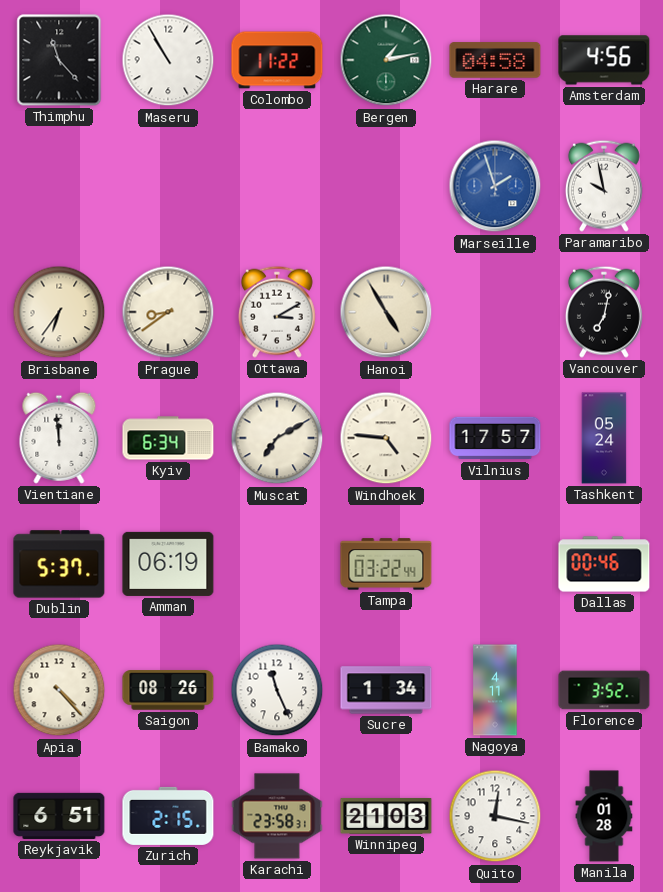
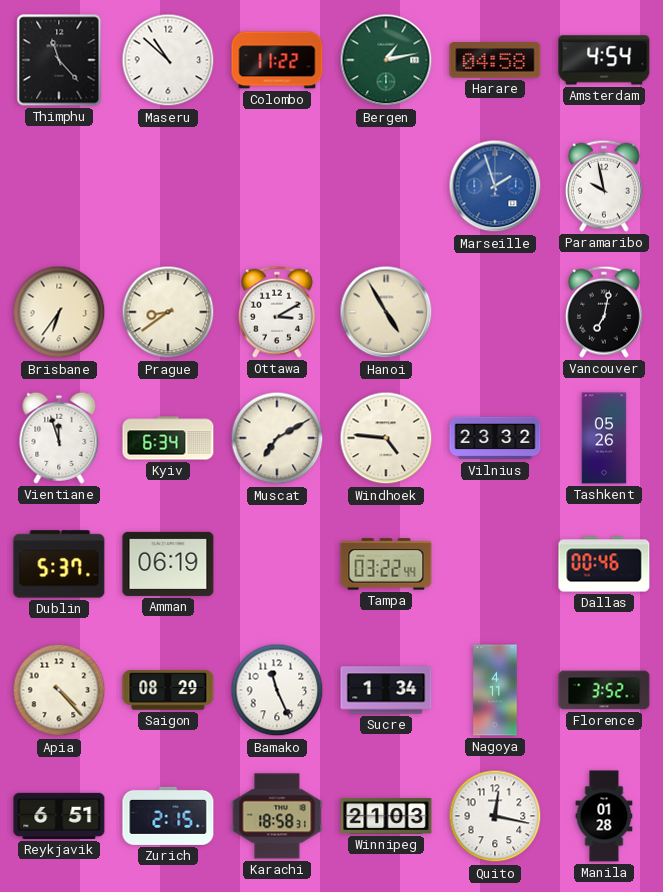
Maseru: 10:55 -> 10:52 (168, 60)
Amsterdam: 4:56 -> 4:54 (604, 60)
Vientiane: 11:59 -> 11:57 (59, 438)
Vilnius: 17:57 -> 23:32 (495, 438)
Tashkent: 05:24 -> 05:26 (604, 438)
Saigon: 08:26 -> 08:29 (168, 690)
Karachi: 23:58 -> 18:58 (277, 816)
